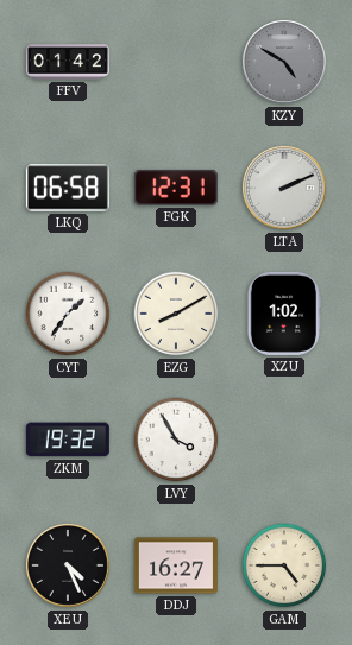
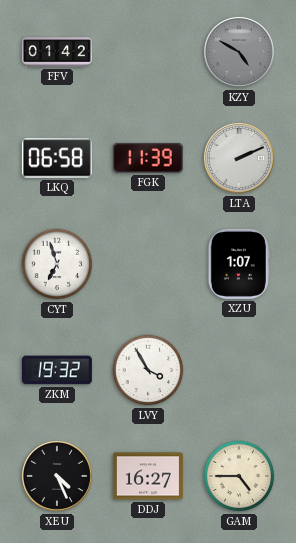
FGK: 12:31 -> 11:39 (148, 158)
CYT: 1:36 -> 6:57 (57, 264)
EZG: 8:10 -> none (176, 314)
XZU: 1:02 -> 1:07 (239, 264)
